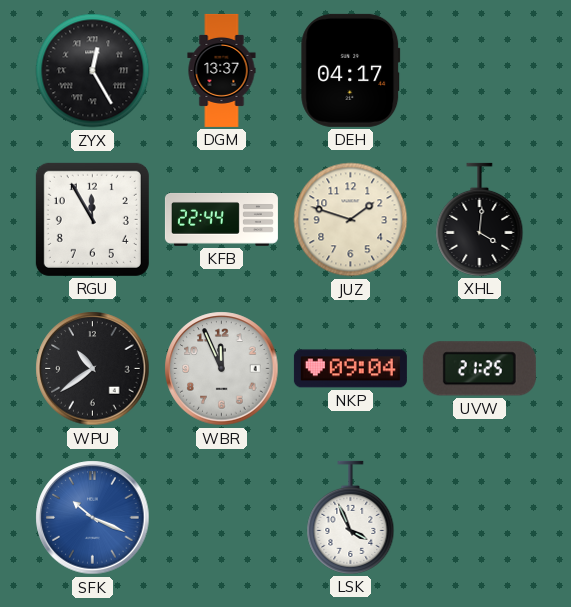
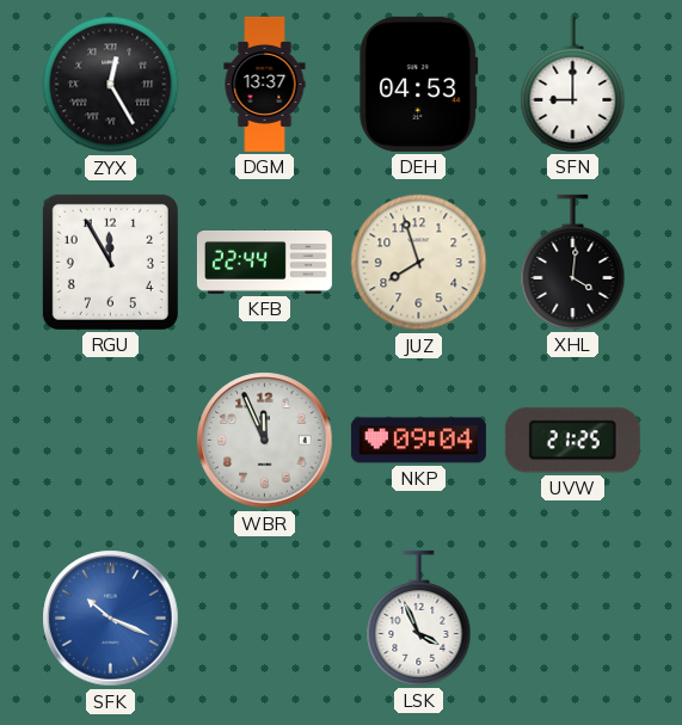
DEH: 04:17 -> 04:53 (419, 84)
SFN: none -> 9:00 (573, 84)
JUZ: 1:48 -> 7:57 (419, 263)
WPU: 10:39 -> none (93, 369)
